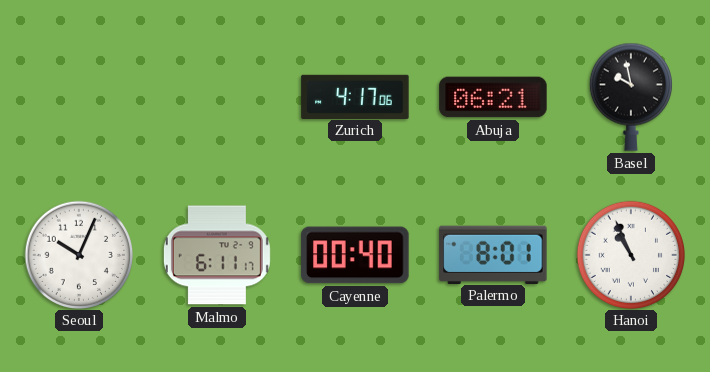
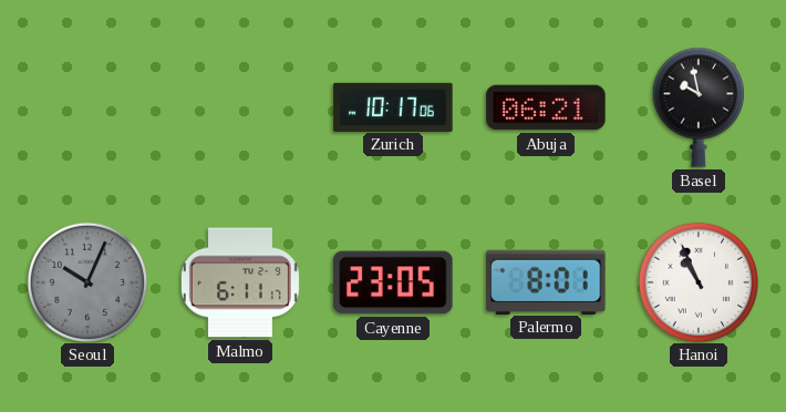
Zurich: 4:17 -> 10:17 (393, 106)
Seoul dial: white -> grey (86, 281)
Cayenne: 00:40 -> 23:05 (393, 282)
